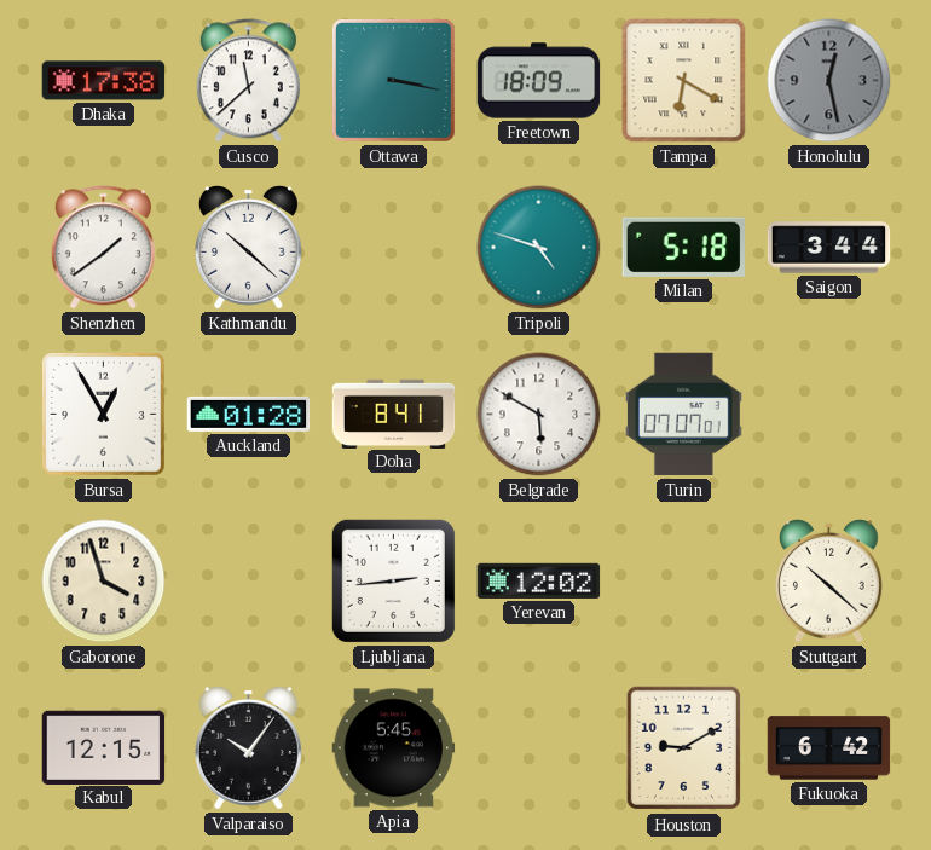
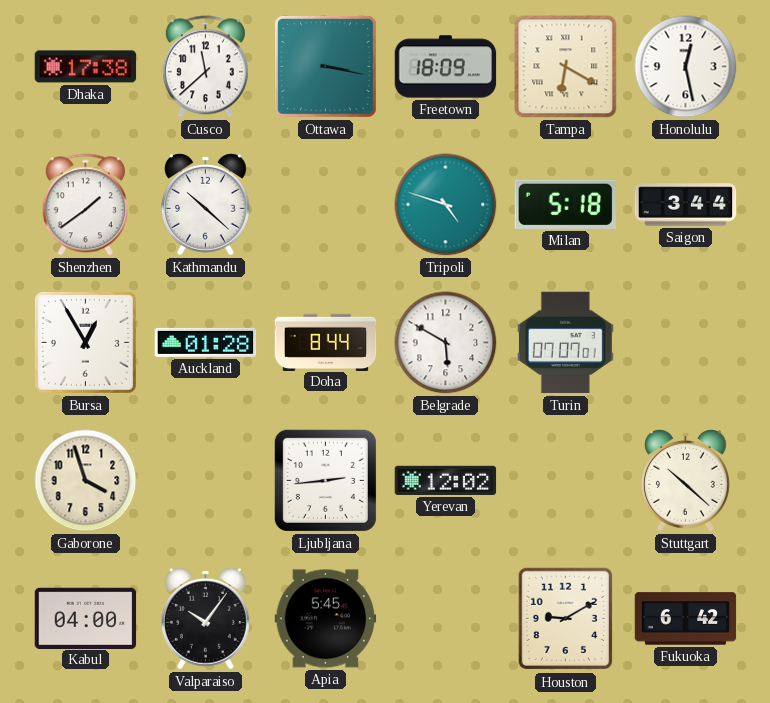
Honolulu dial: grey -> white (686, 67)
Doha: 8:41 -> 8:44 (326, 342)
Kabul: 12:15 -> 04:00 (86, 618)
